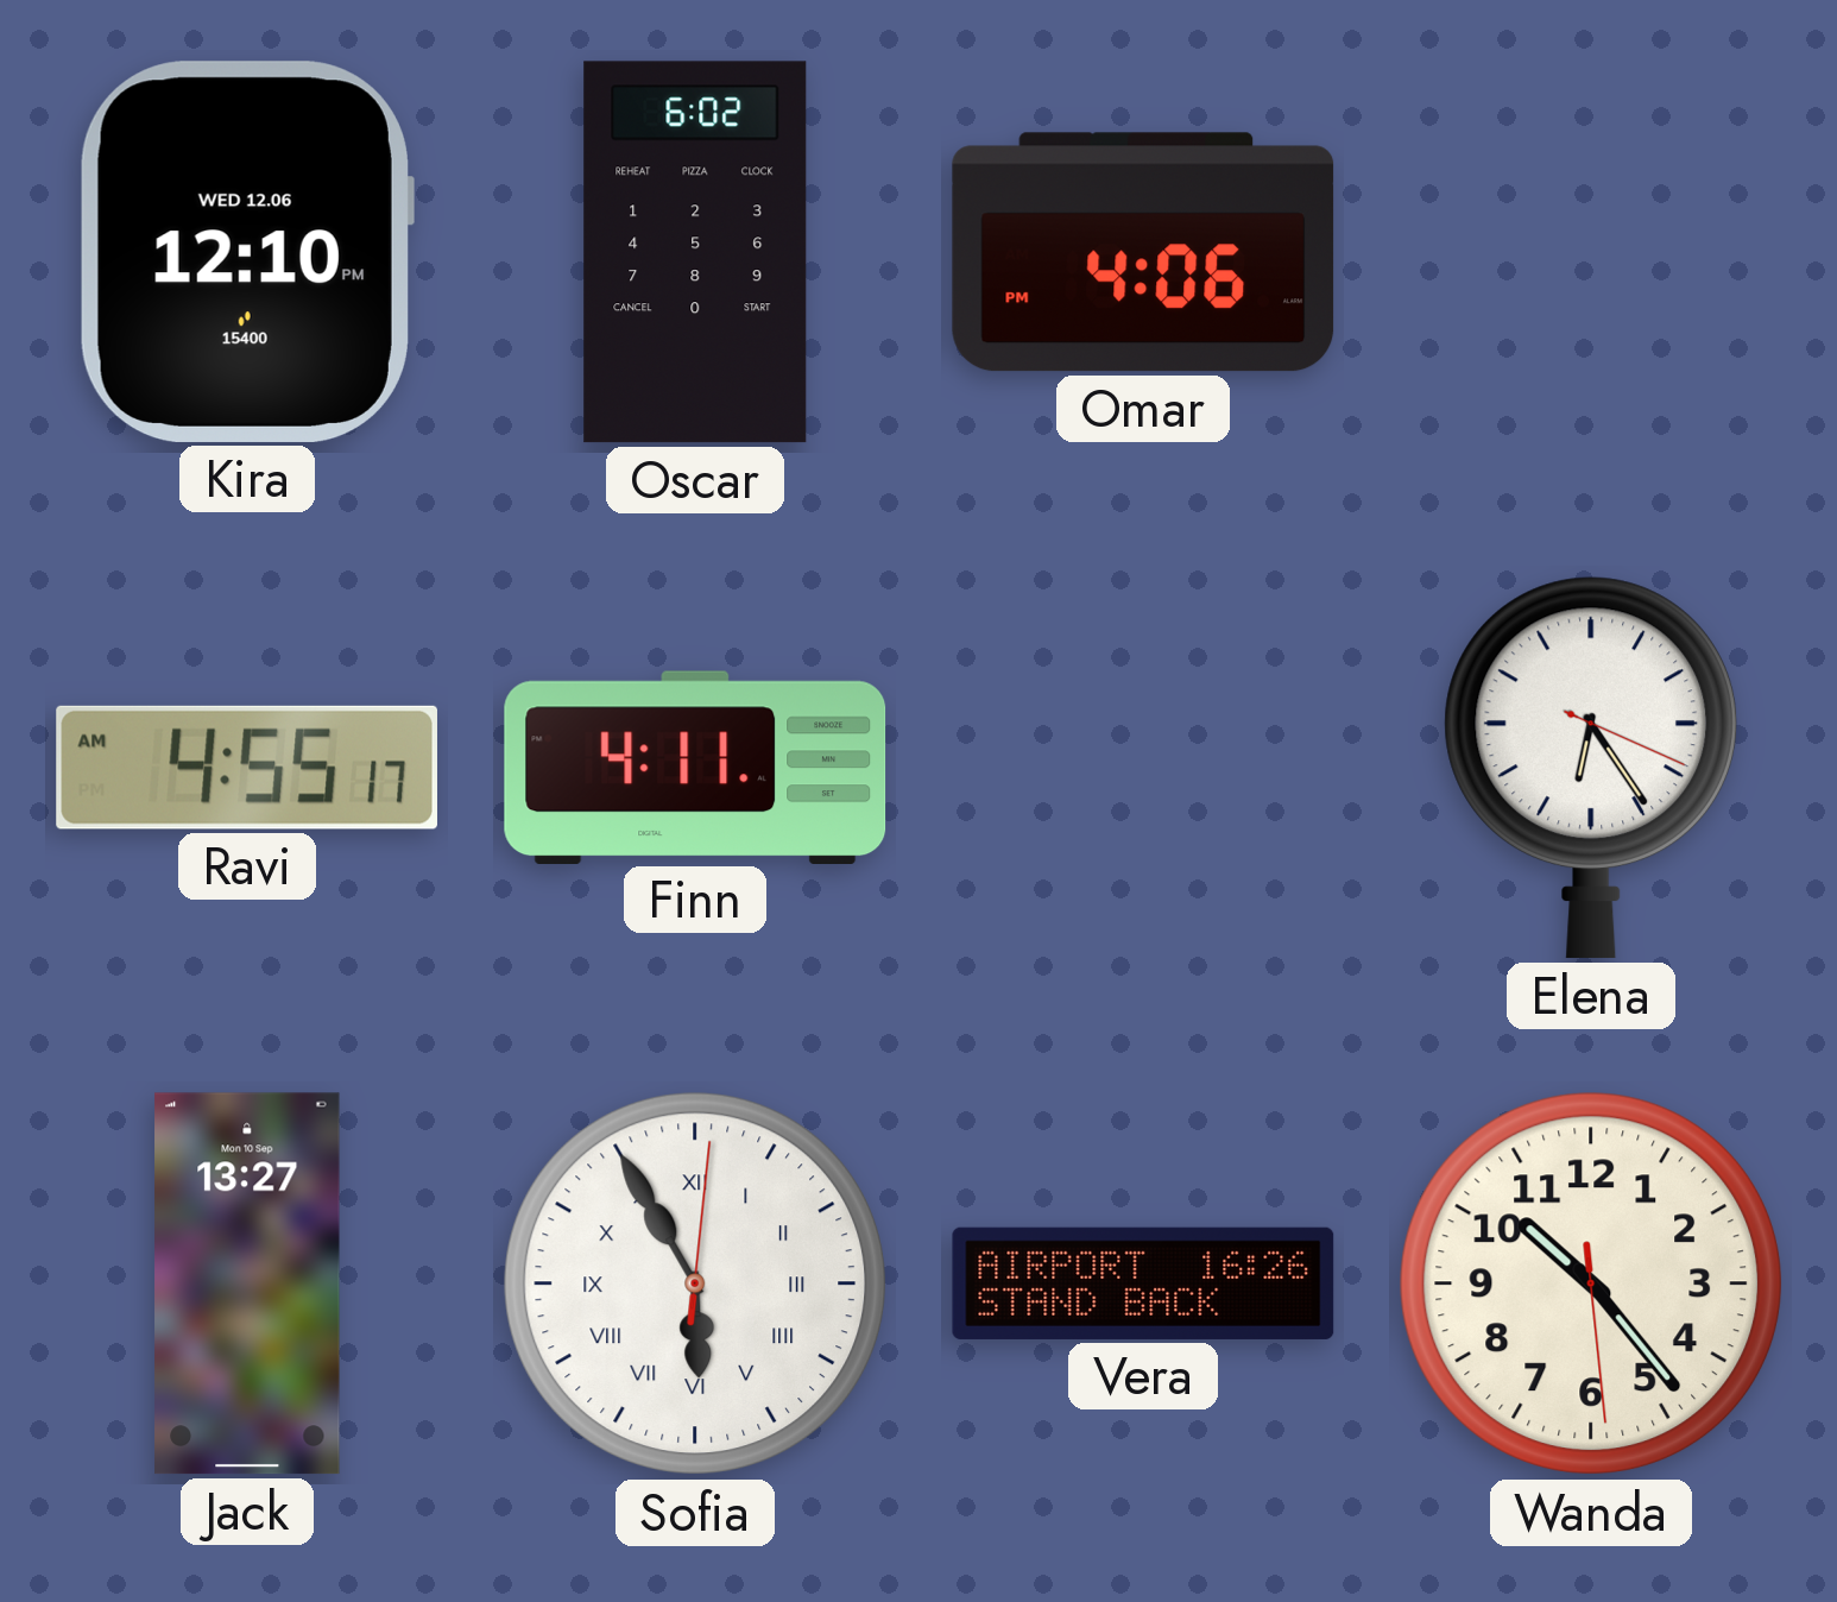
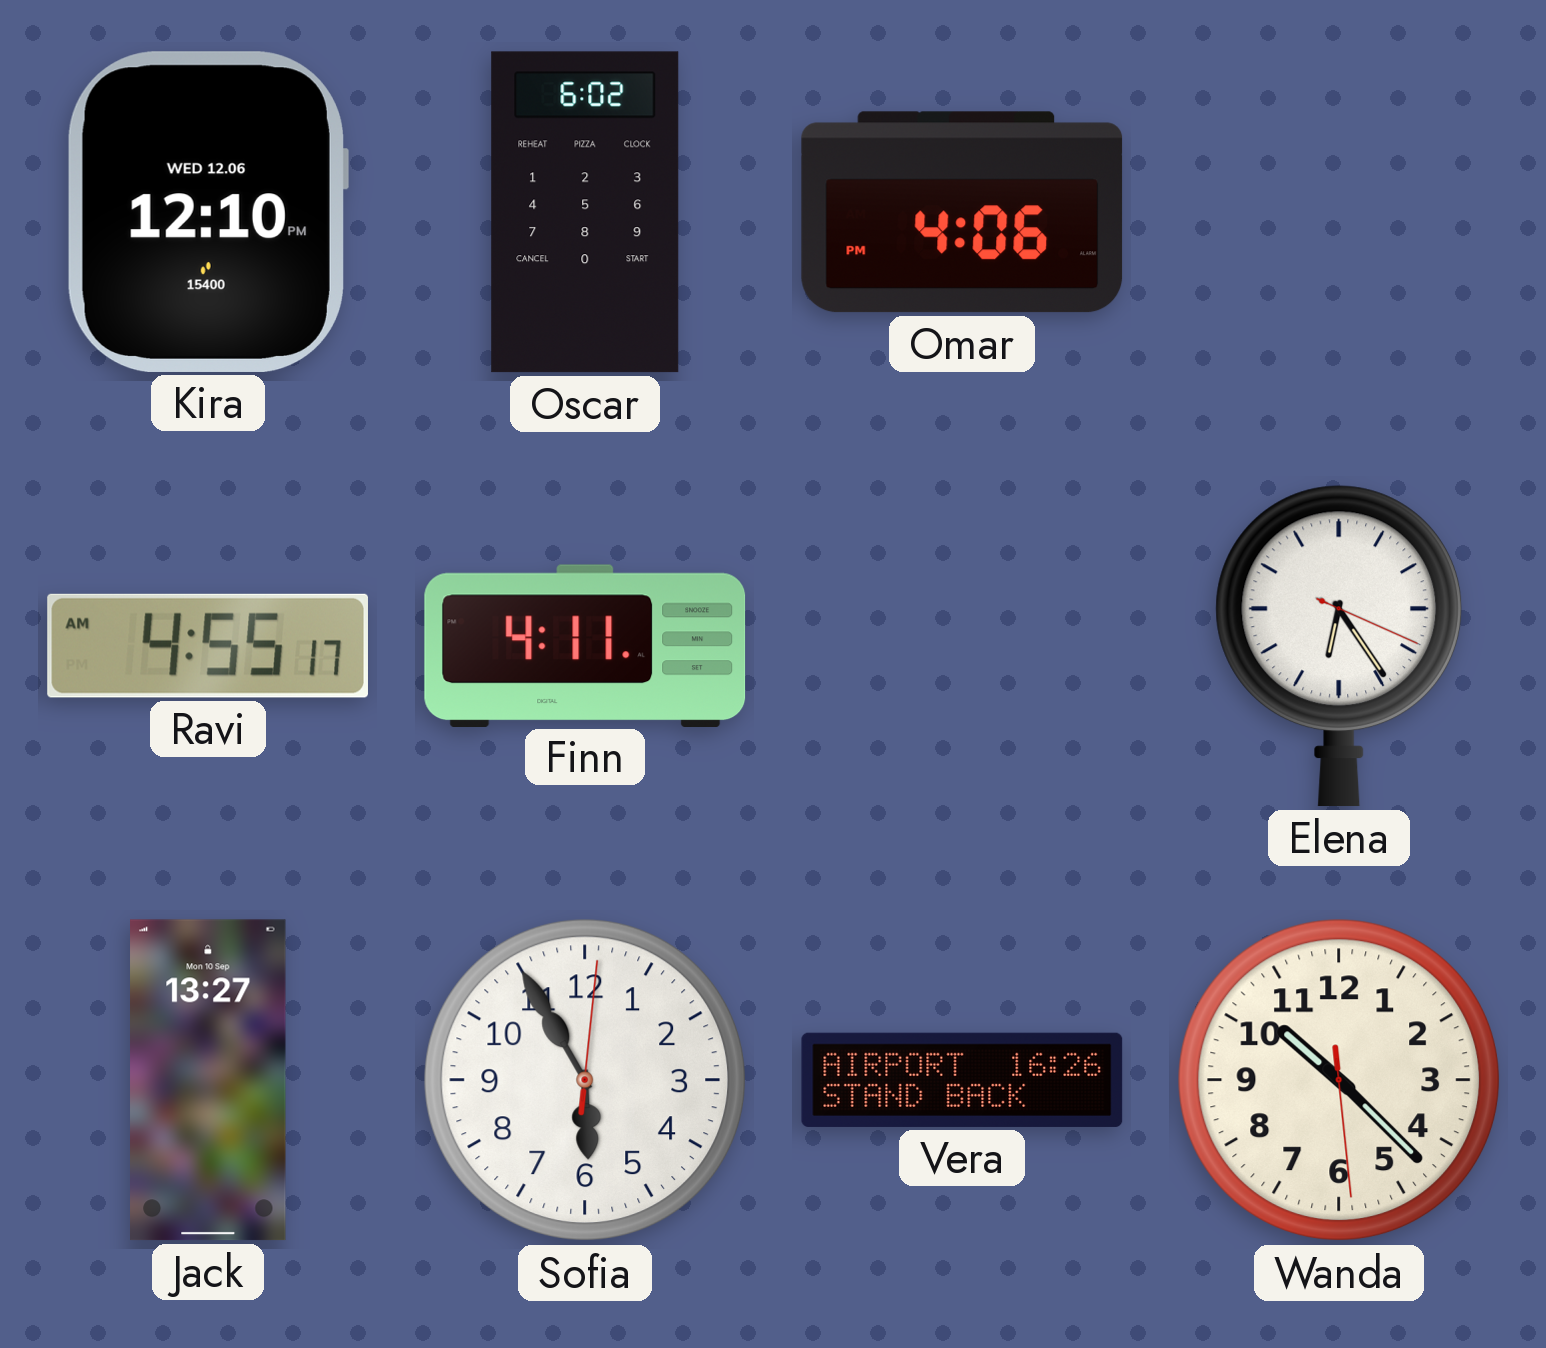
Sofia numerals: Roman -> Arabic (585, 1080)
Wanda: 10:23 -> 10:22 (1339, 1080)
